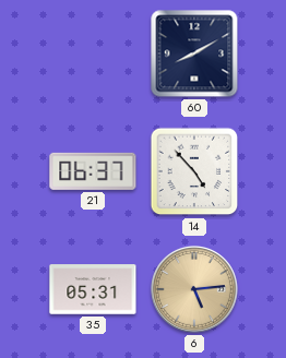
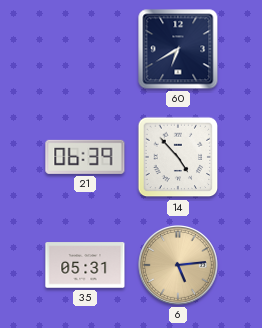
60: 8:10 -> 6:40 (178, 49)
21: 06:37 -> 06:39 (85, 157)
